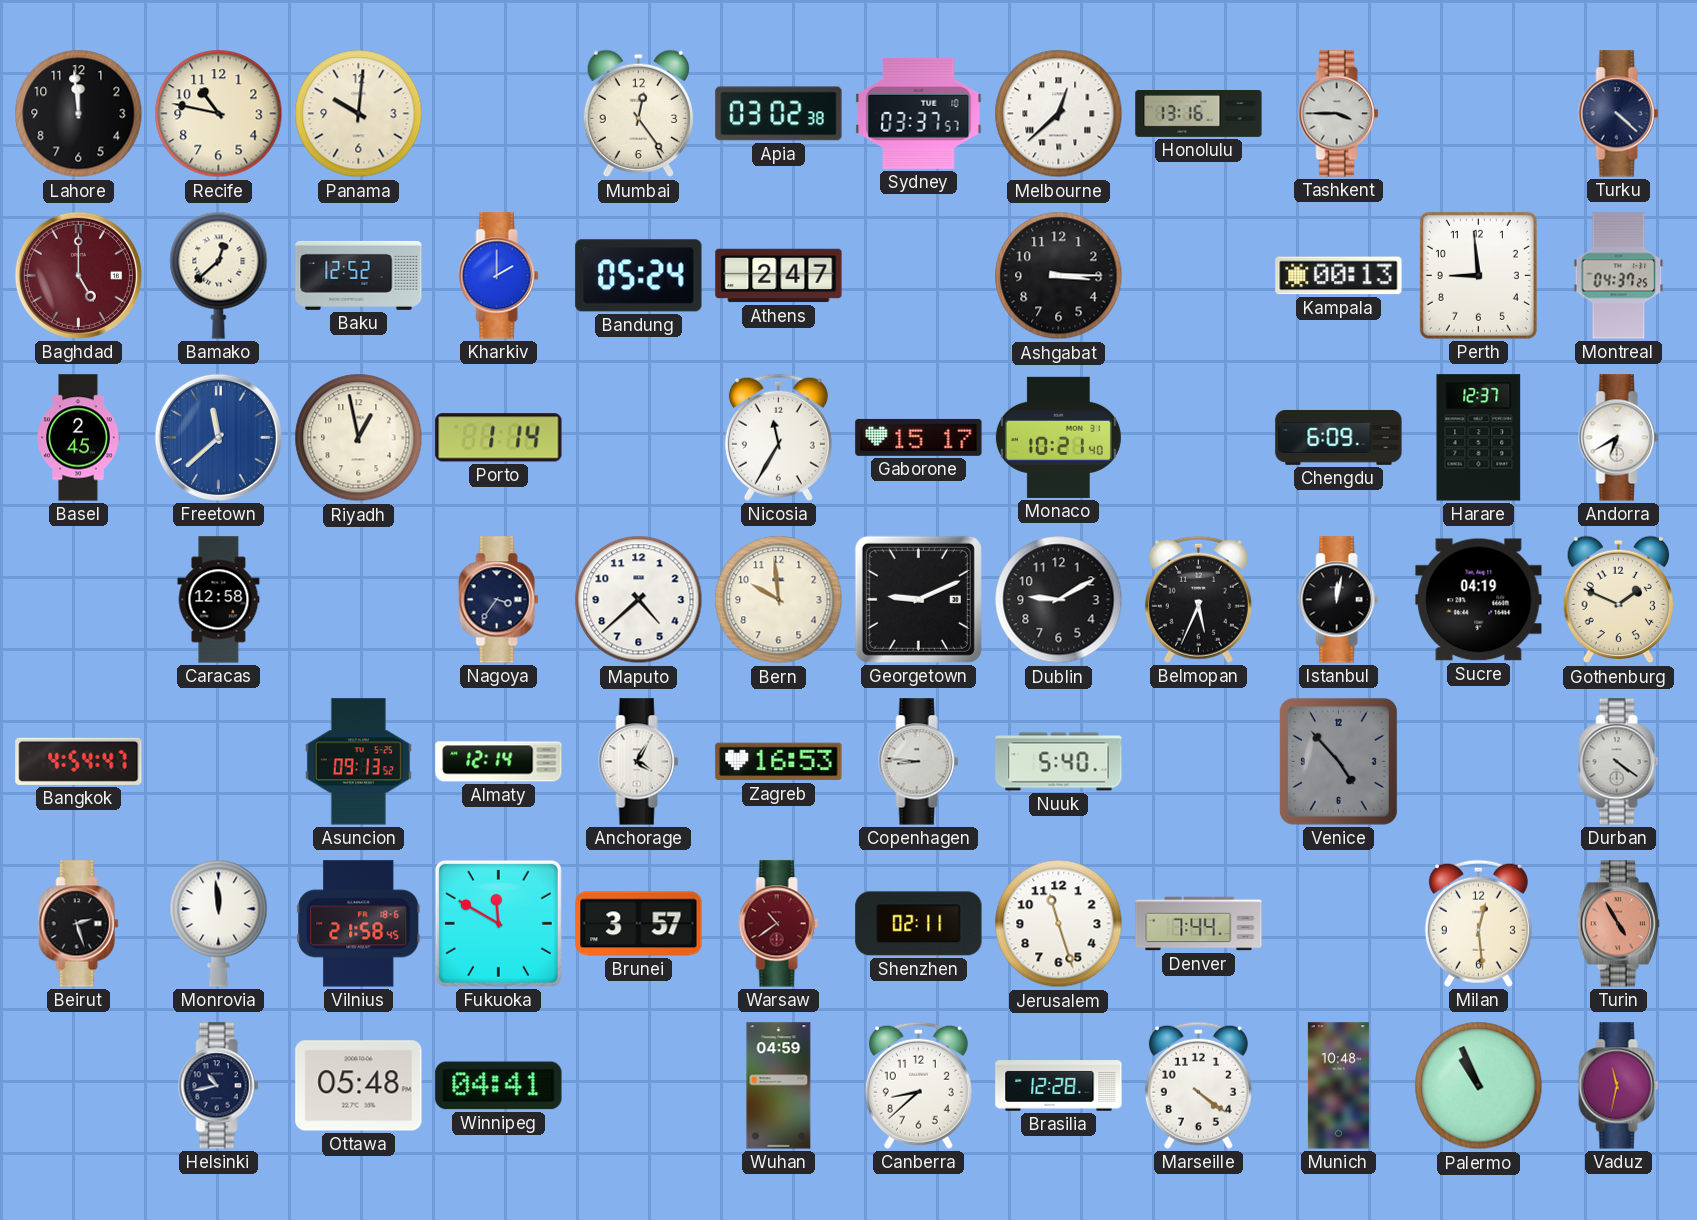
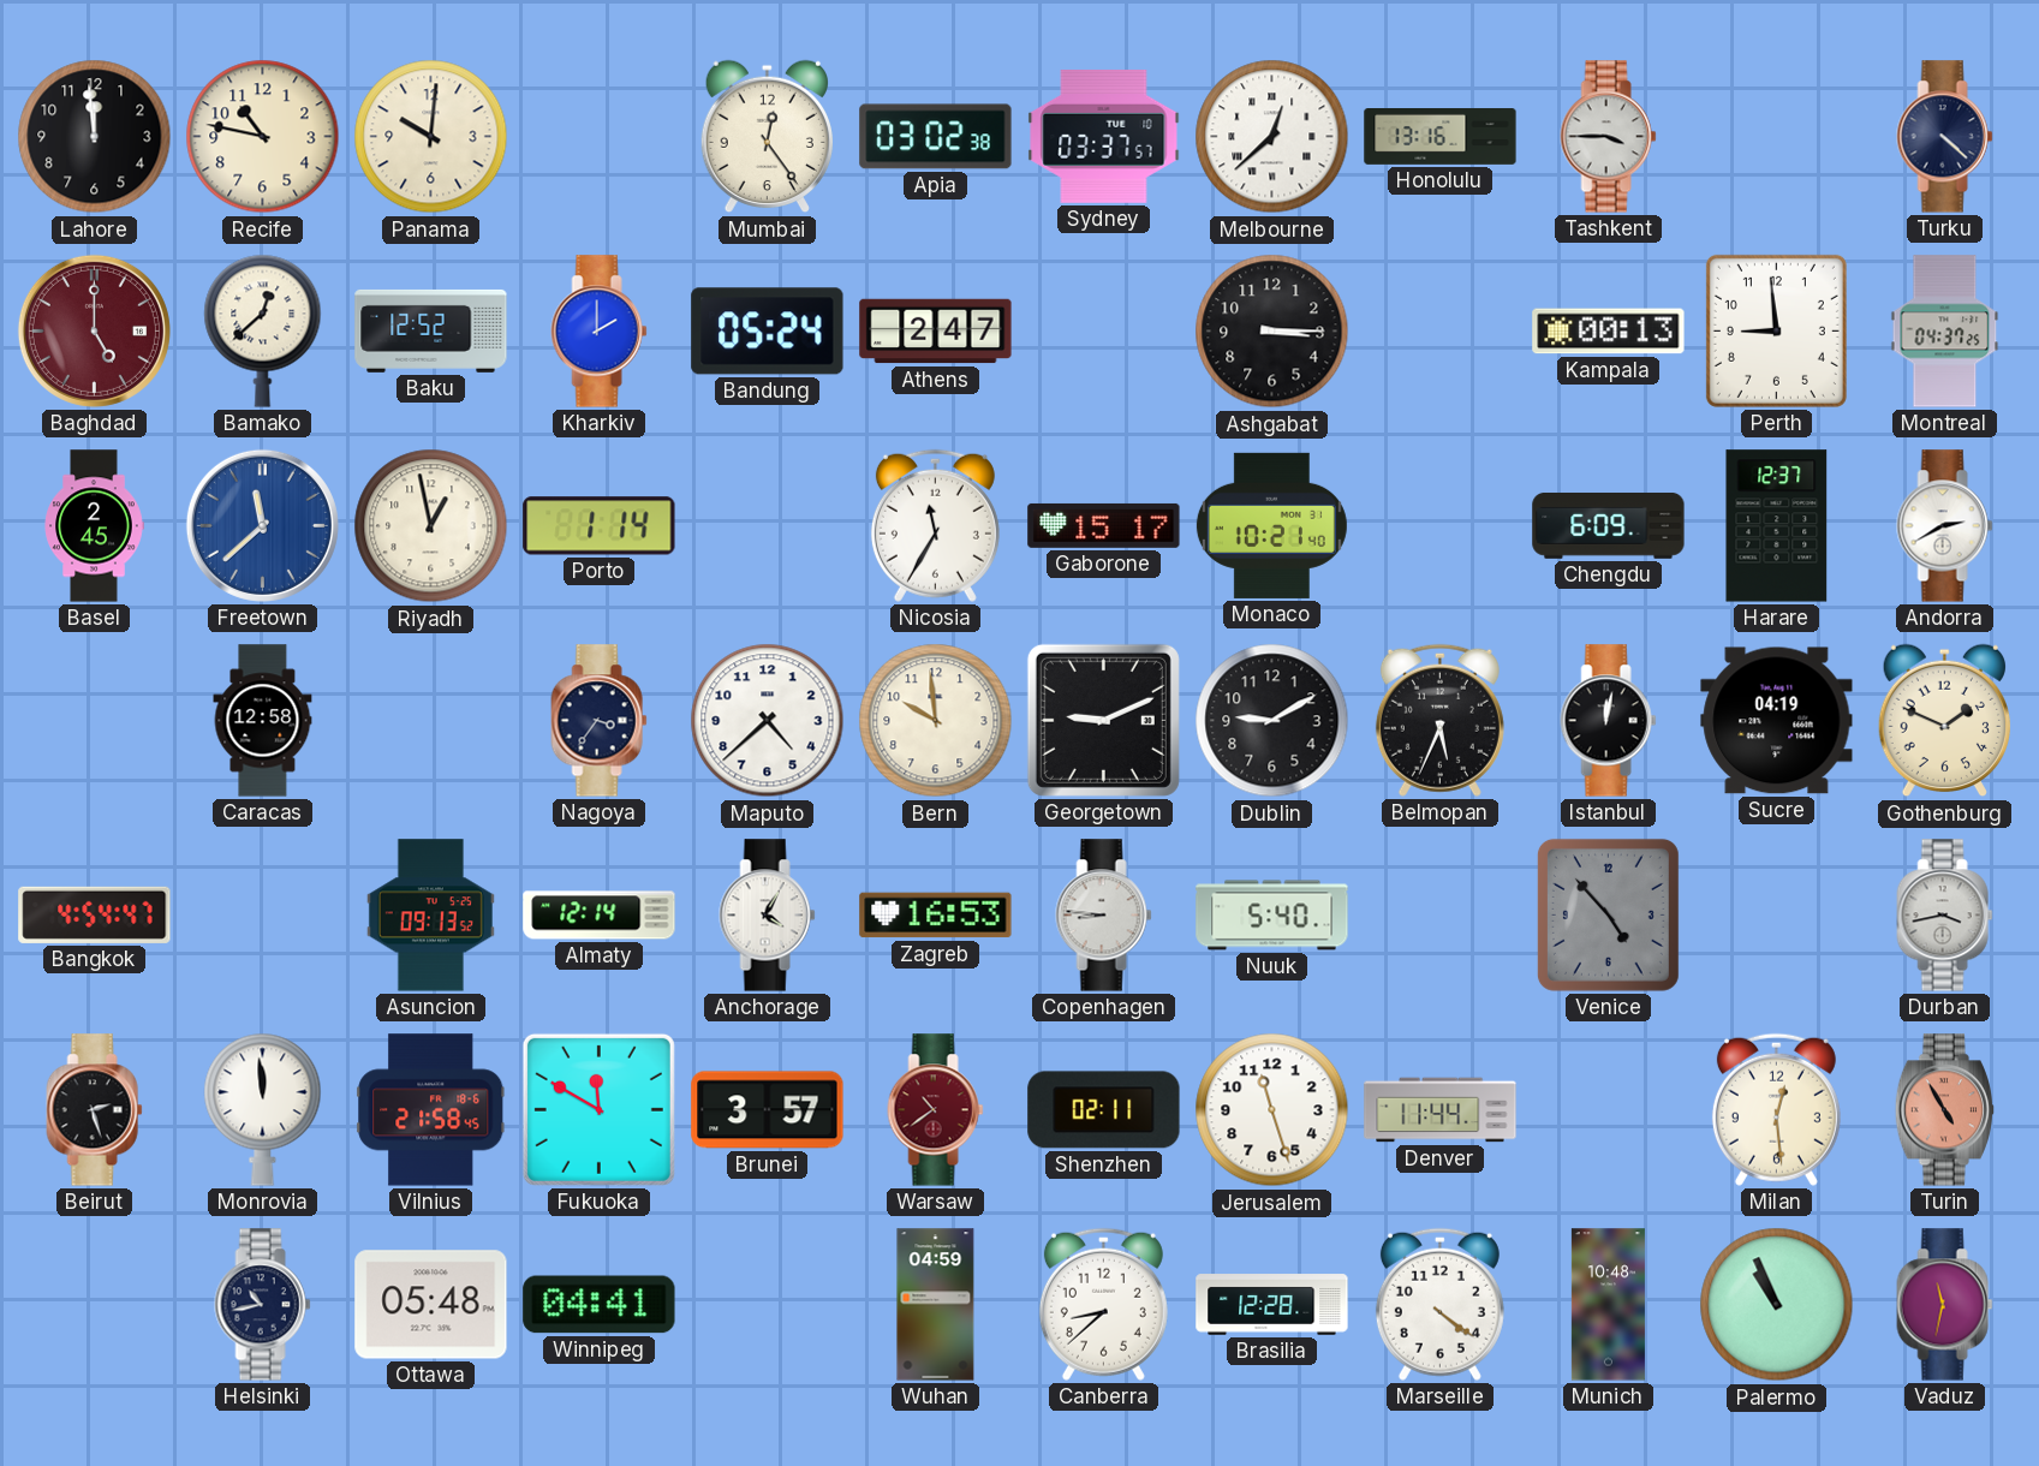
Andorra: 6:40 -> 2:40 (1945, 526)
Durban: 4:21 -> 3:43 (1945, 916)
Denver: 7:44 -> 11:44 (1441, 1110)
